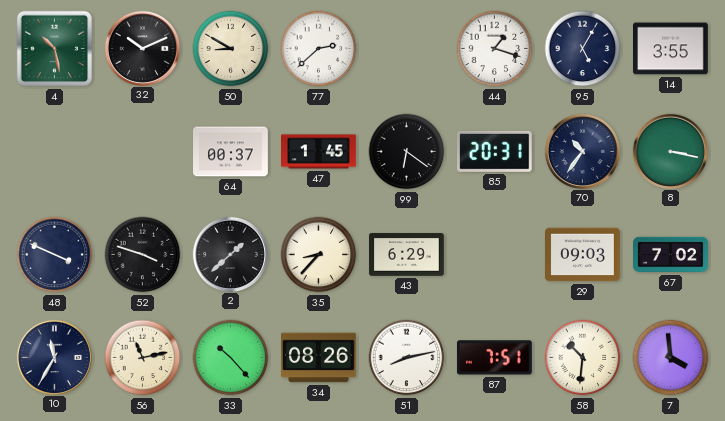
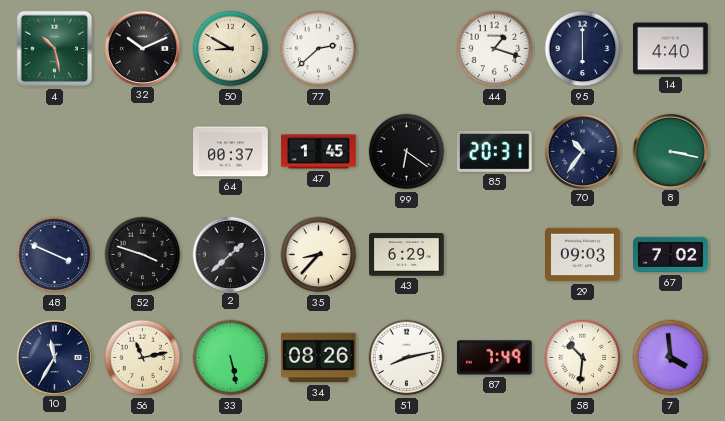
95: 5:05 -> 6:00 (583, 49)
14: 3:55 -> 4:40 (671, 49)
33: 10:23 -> 5:28 (231, 358)
87: 7:51 -> 7:49 (494, 358)
